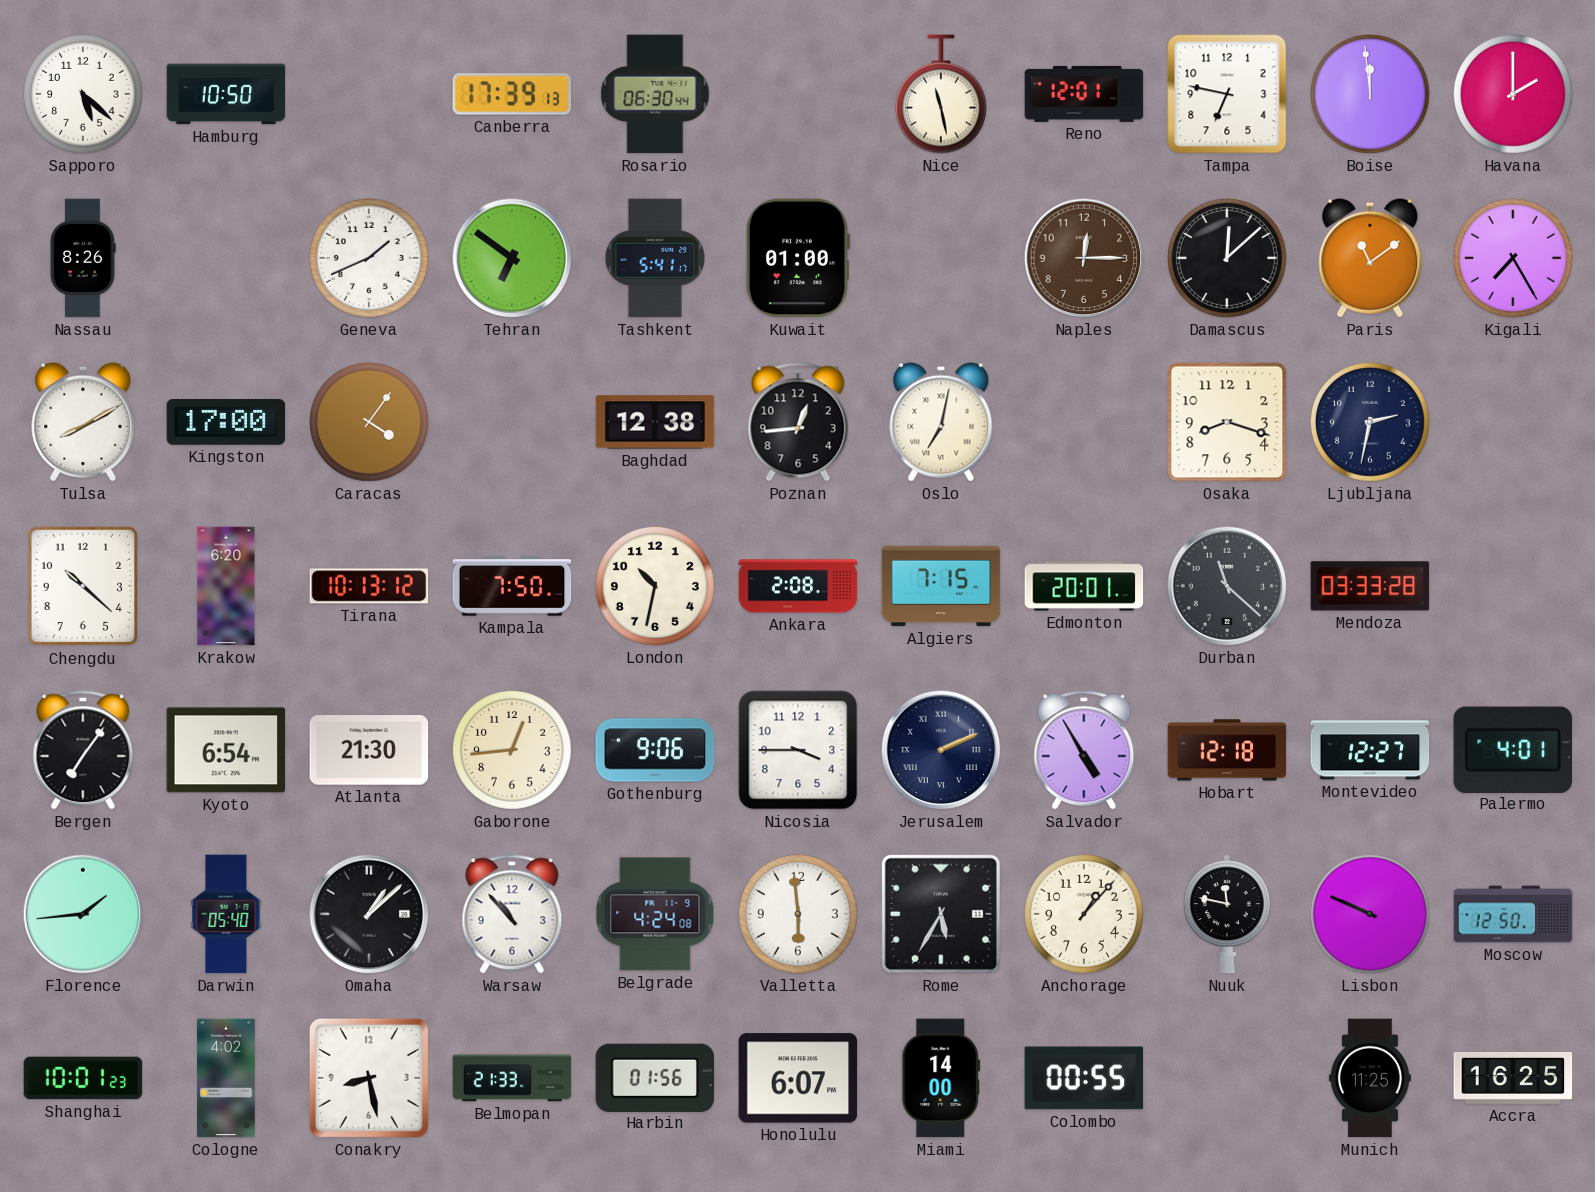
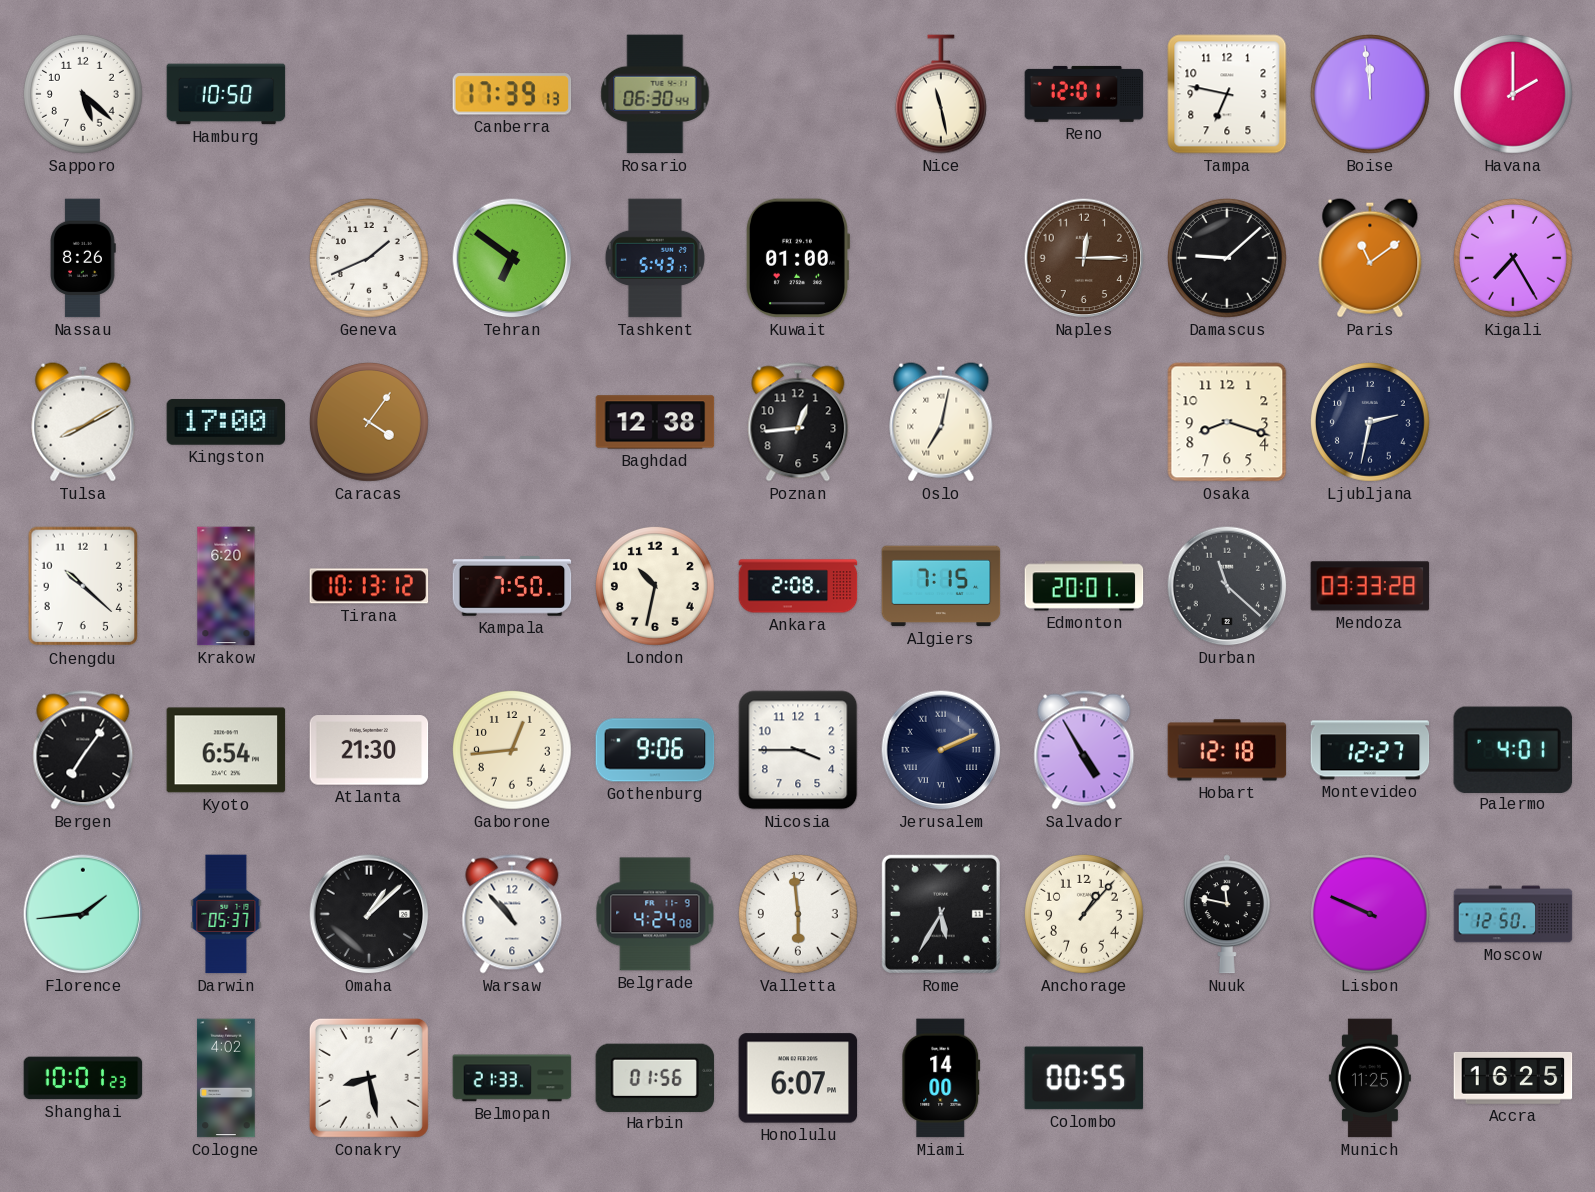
Tashkent: 5:41 -> 5:43 (655, 258)
Damascus: 12:08 -> 9:08 (1227, 258)
Darwin: 05:40 -> 05:37 (226, 914)
